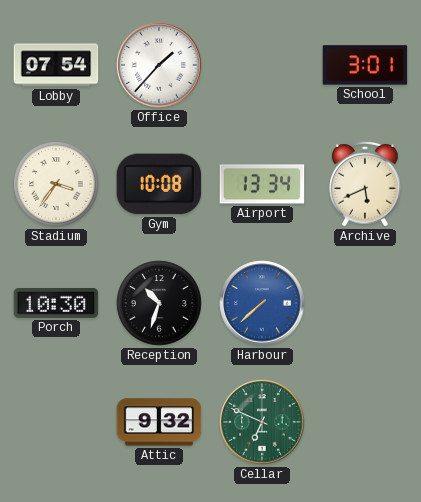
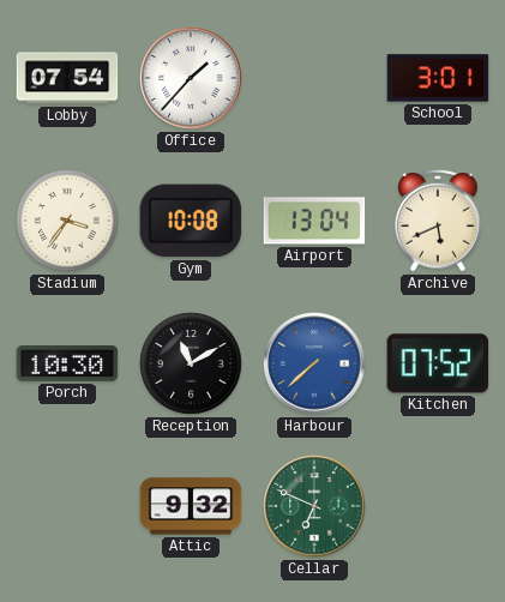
Airport: 13:34 -> 13:04 (314, 221)
Reception: 10:33 -> 11:10 (191, 363)
Kitchen: none -> 07:52 (438, 363)
